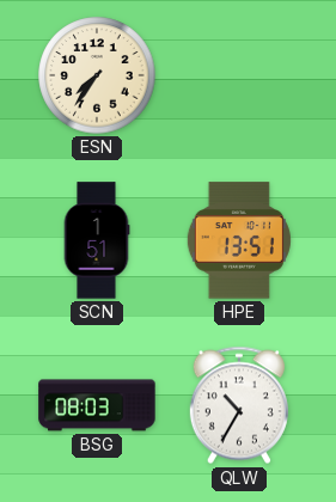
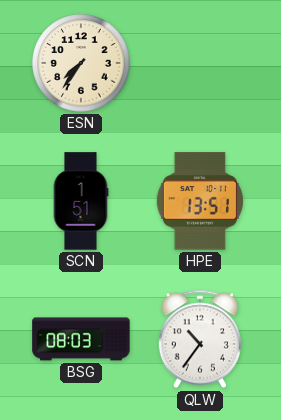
QLW: 10:35 -> 10:36 (200, 339)
